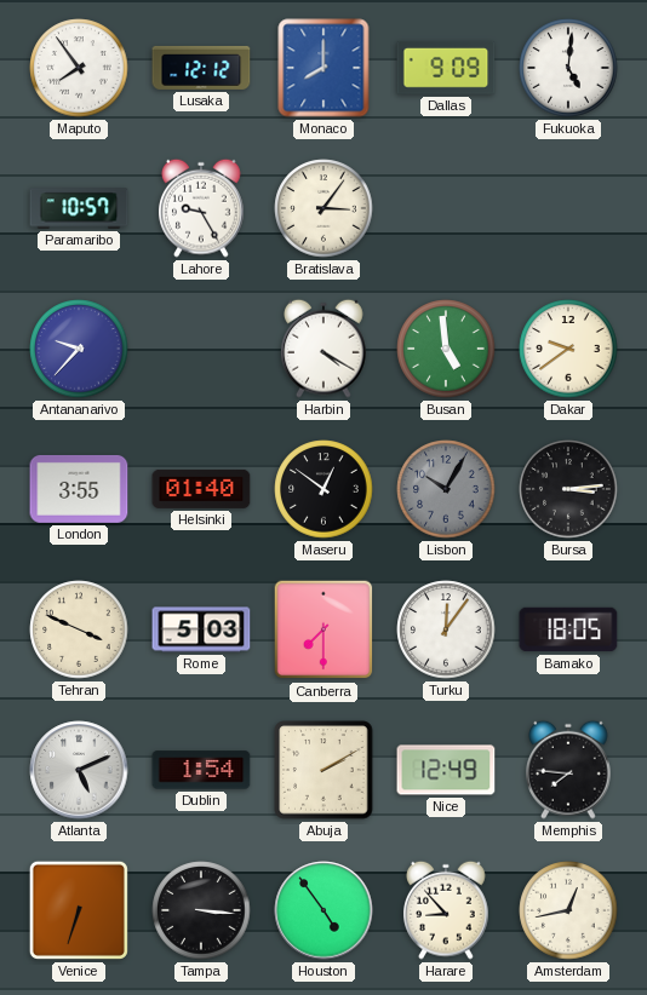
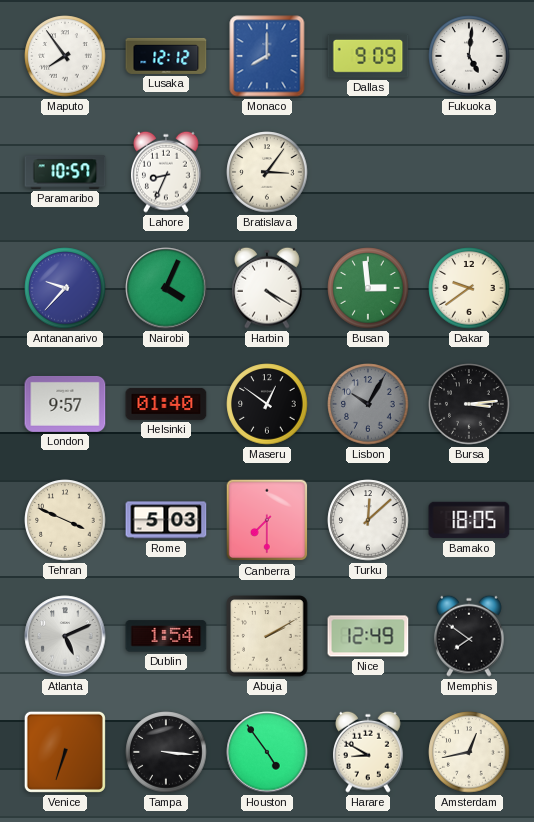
Lahore: 9:25 -> 8:34 (167, 172)
Nairobi: none -> 4:04 (166, 288)
Busan: 4:59 -> 2:59 (368, 288)
London: 3:55 -> 9:57 (65, 404)
Turku: 12:06 -> 12:08 (368, 520)
Memphis: 7:46 -> 7:51 (470, 636)
Harare: 8:53 -> 8:50 (369, 752)
